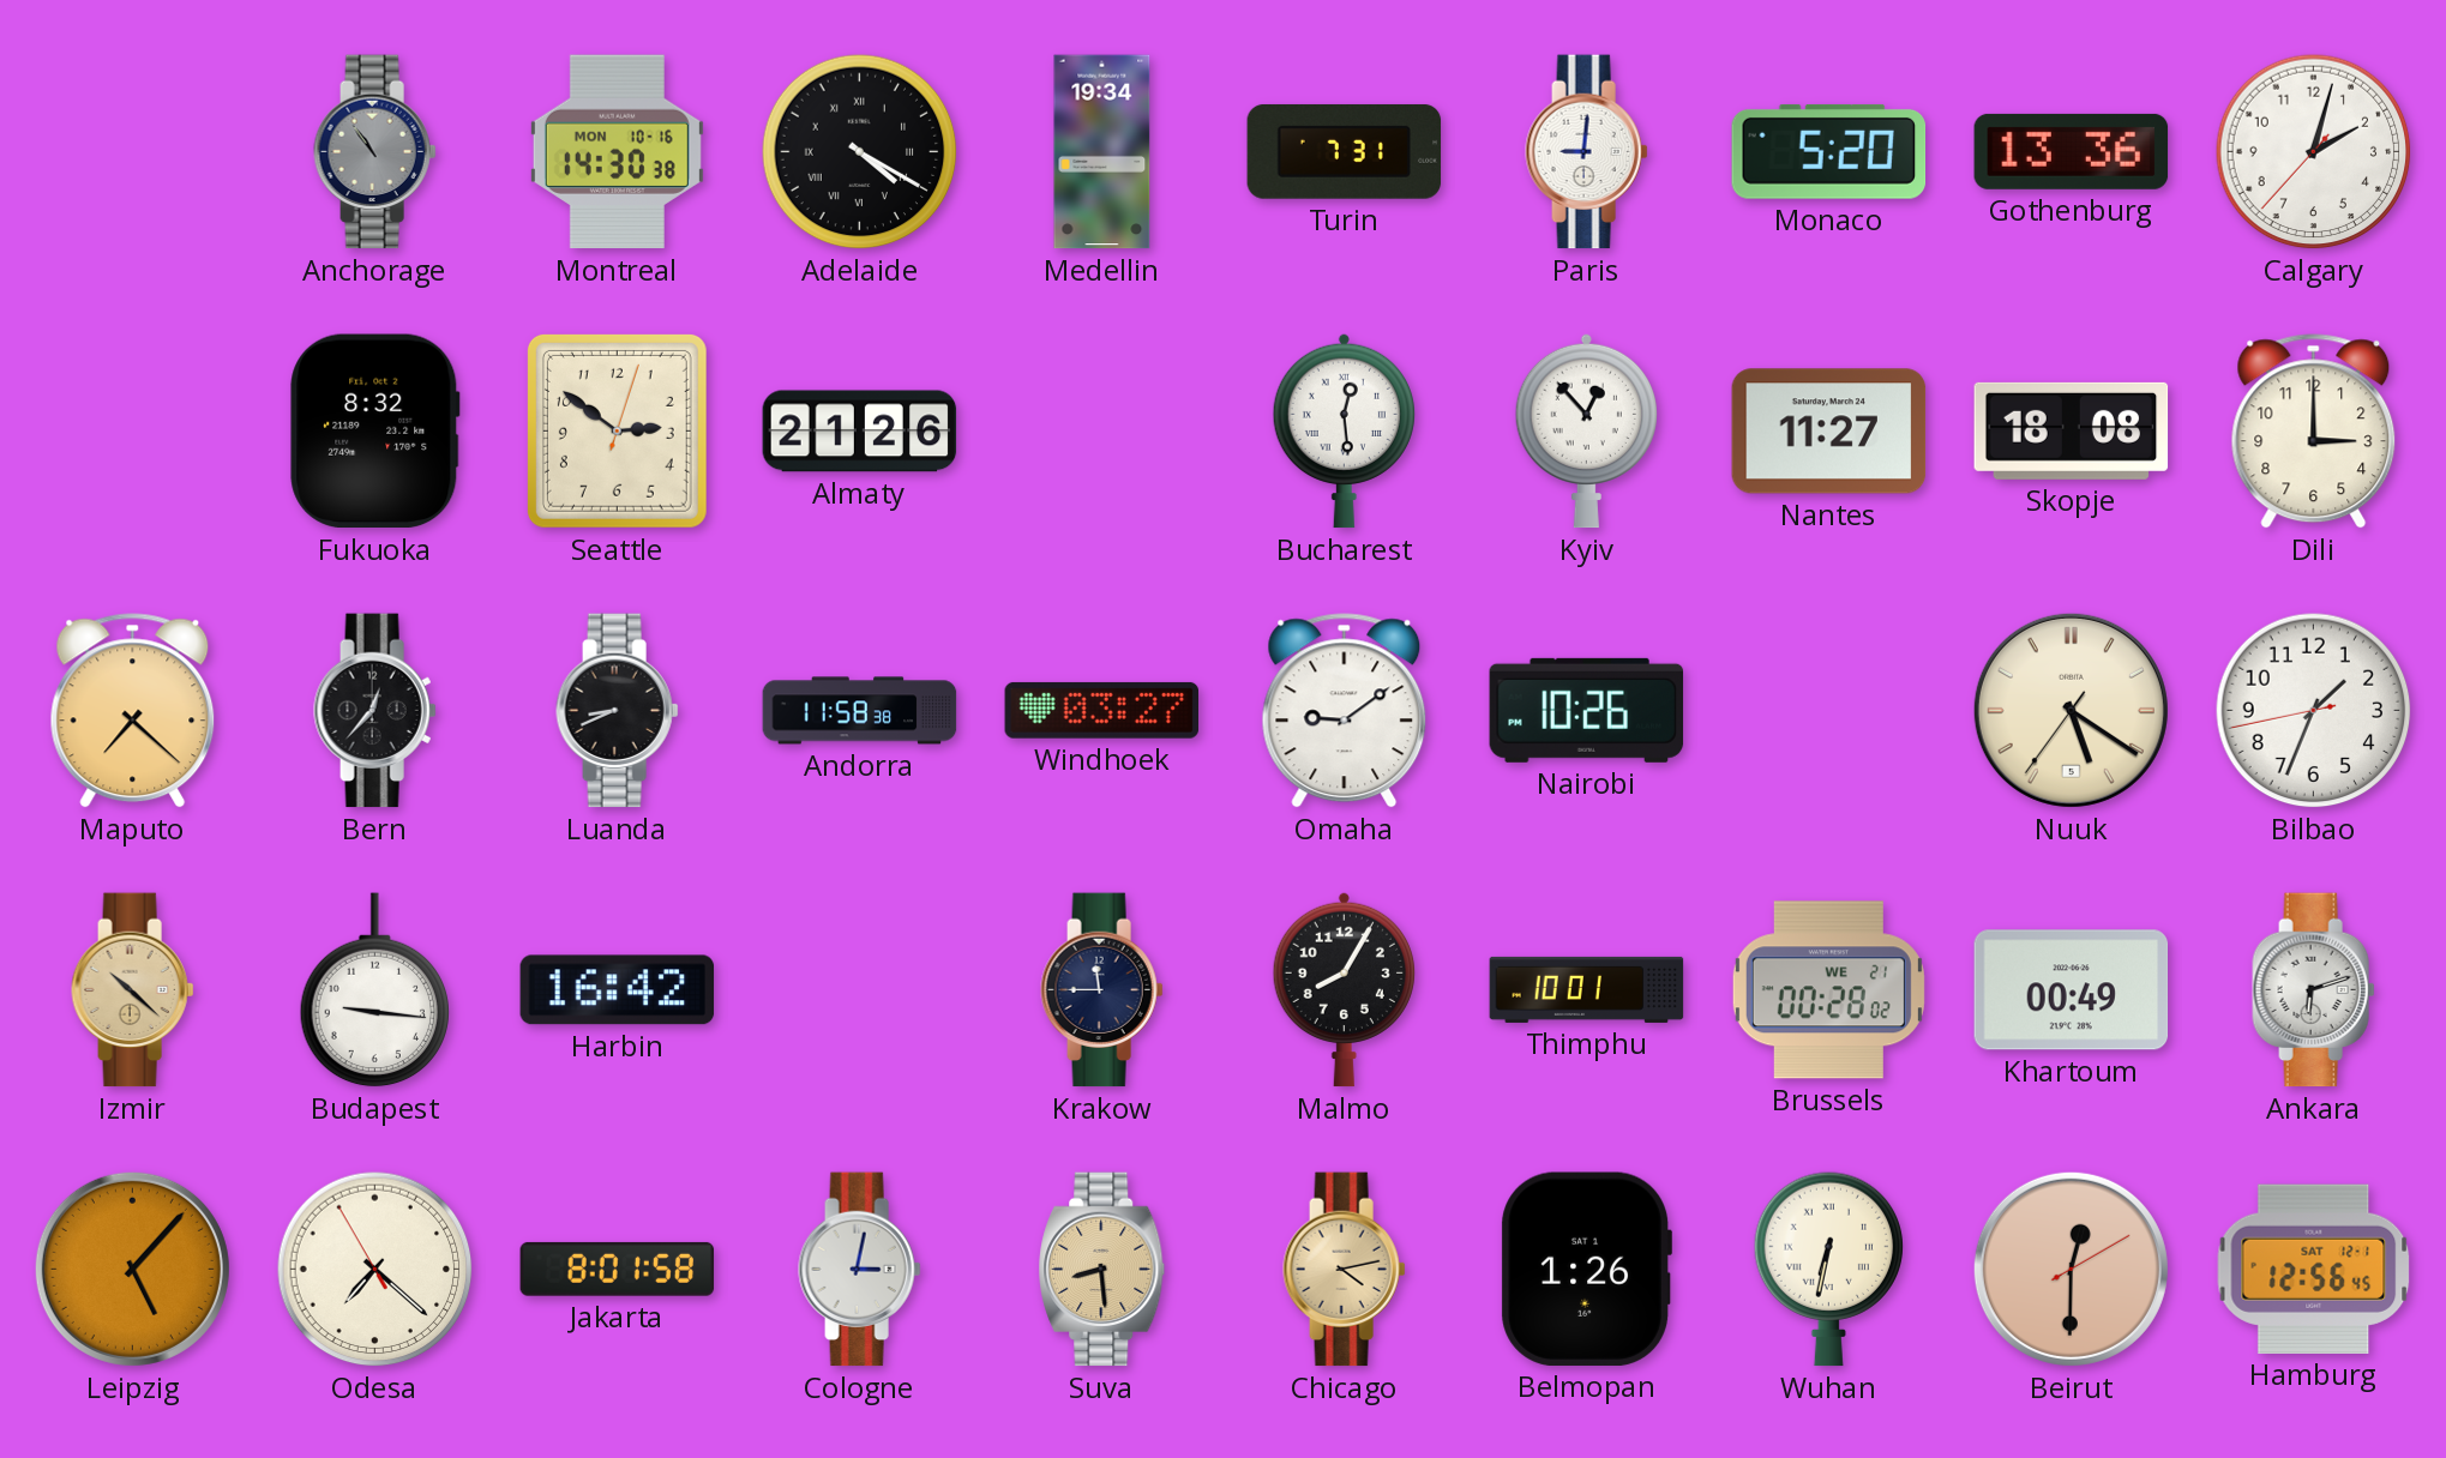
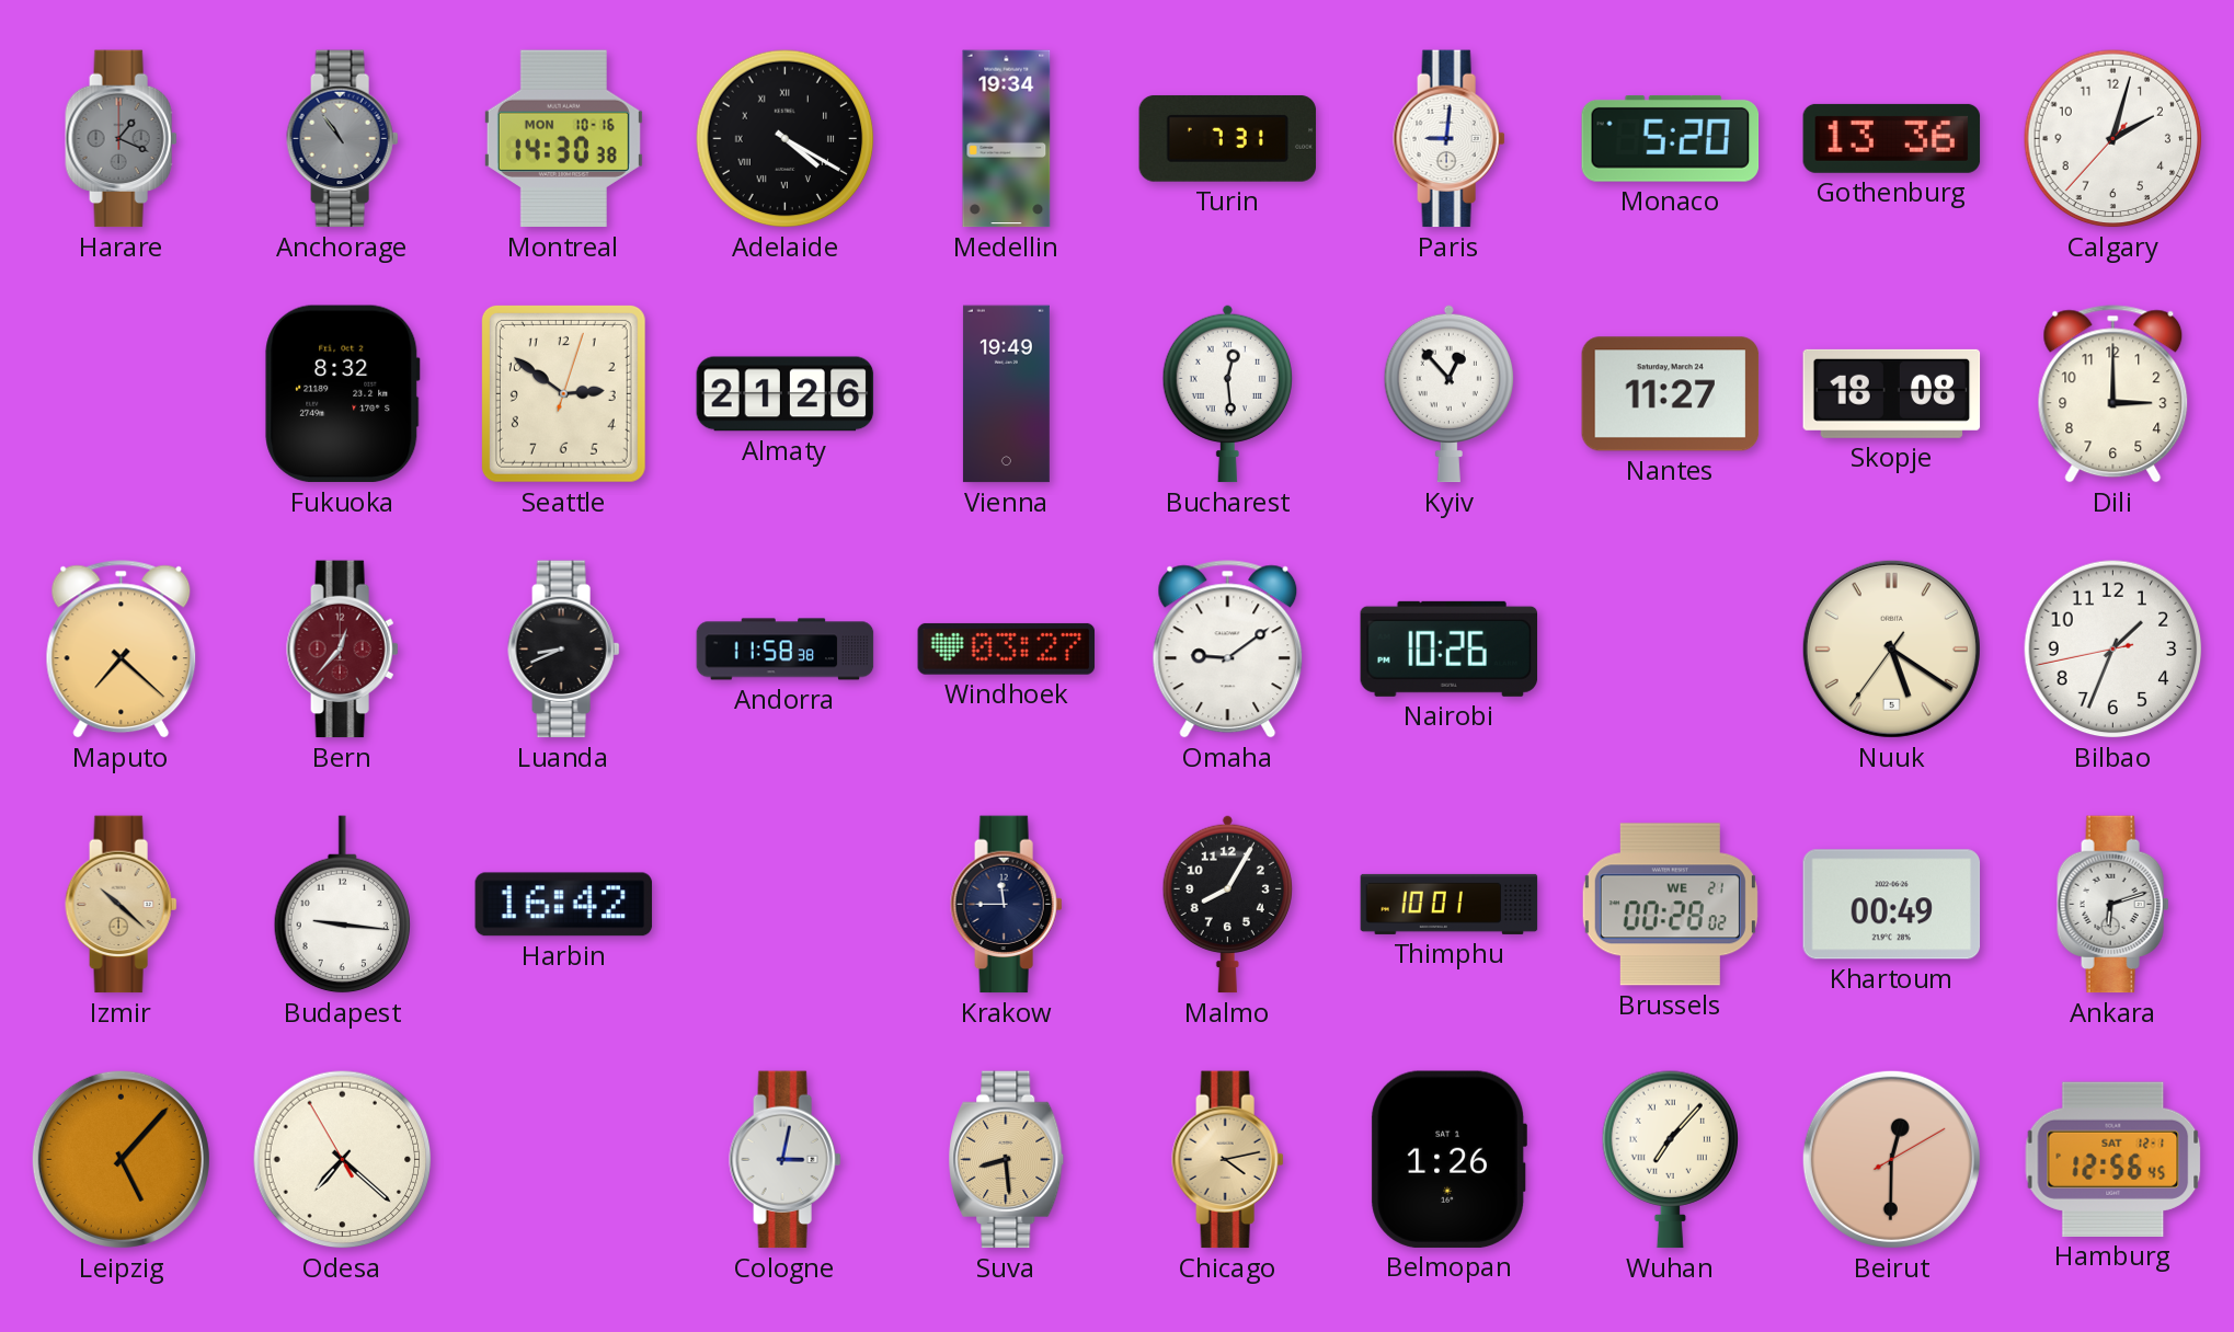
Harare: none -> 1:19 (122, 139)
Vienna: none -> 19:49 (1006, 394)
Bern dial: black -> burgundy (343, 650)
Jakarta: 8:01 -> none (618, 1269)
Wuhan: 6:32 -> 7:07 (1671, 1160)
